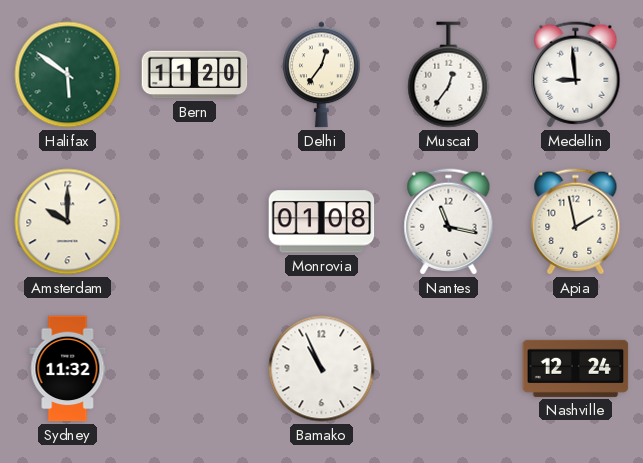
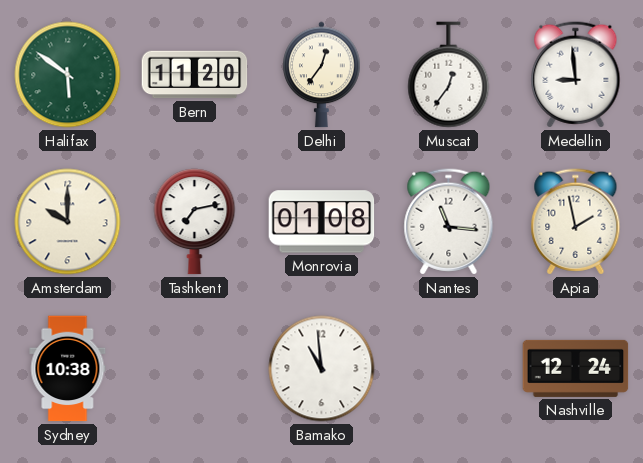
Tashkent: none -> 7:13 (195, 222)
Nantes: 11:17 -> 11:16 (449, 222)
Sydney: 11:32 -> 10:38 (68, 369)
Bamako: 10:56 -> 10:59 (322, 369)
